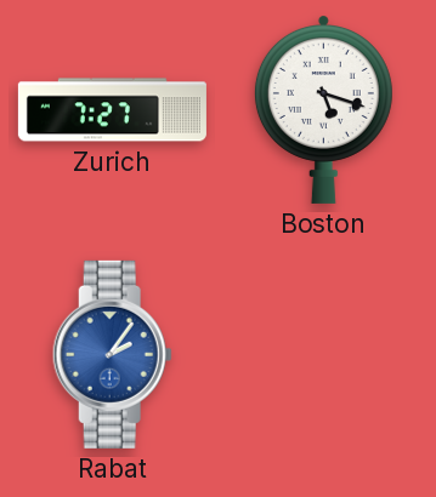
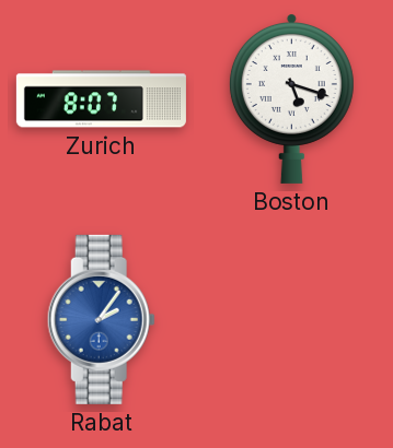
Zurich: 7:27 -> 8:07 (101, 99)
